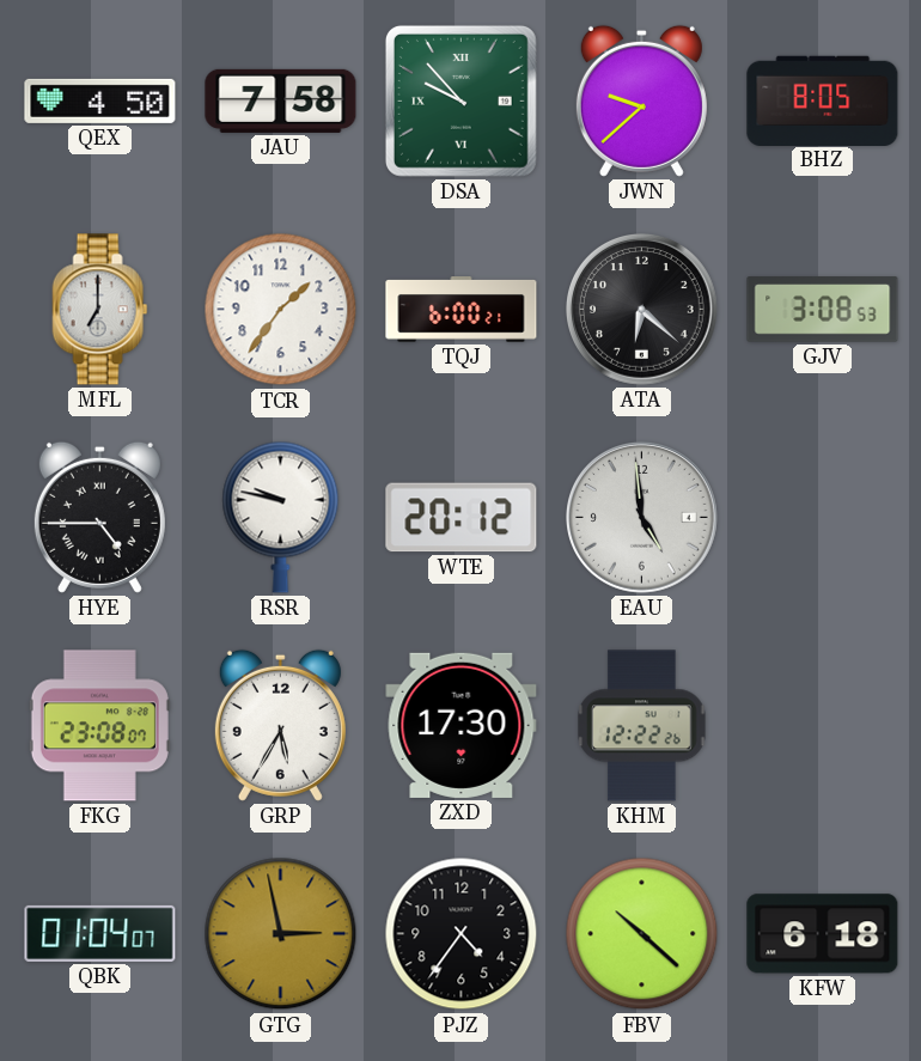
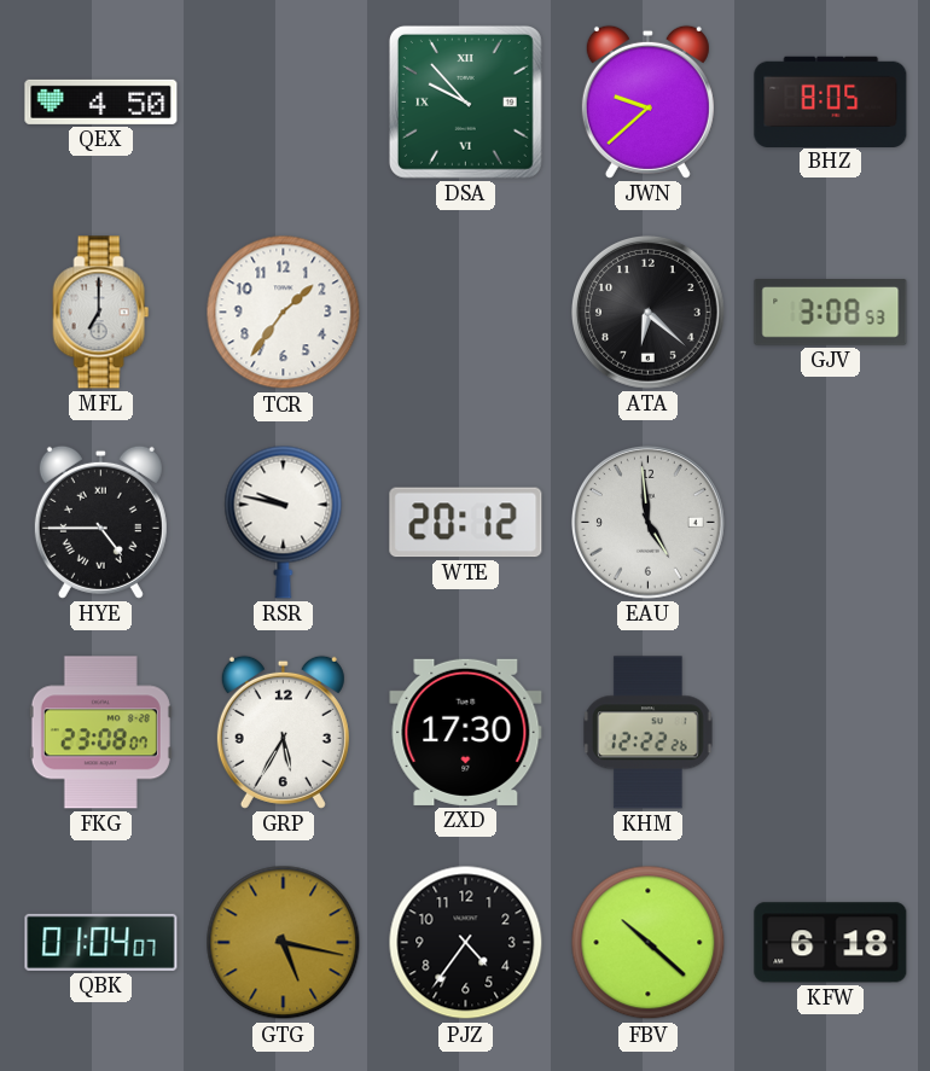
JAU: 7:58 -> none (281, 100)
TQJ: 6:00 -> none (462, 310)
GTG: 2:58 -> 5:17 (284, 943)
